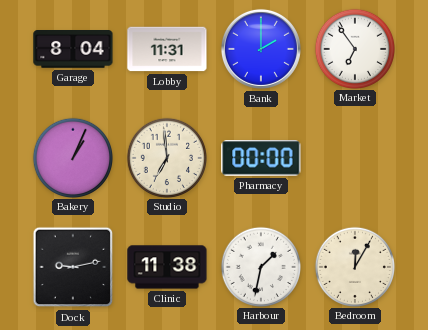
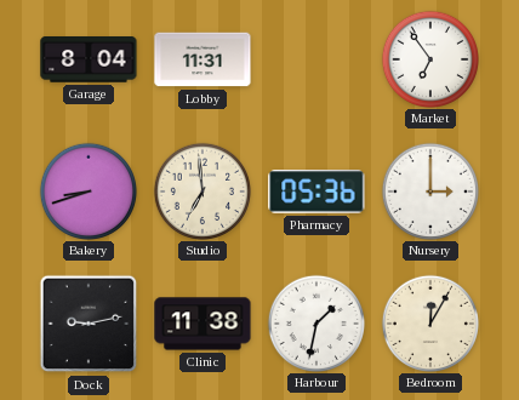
Bank: 2:00 -> none (261, 49)
Bakery: 1:04 -> 8:42 (87, 190)
Pharmacy: 00:00 -> 05:36 (316, 192)
Nursery: none -> 3:00 (429, 190)
